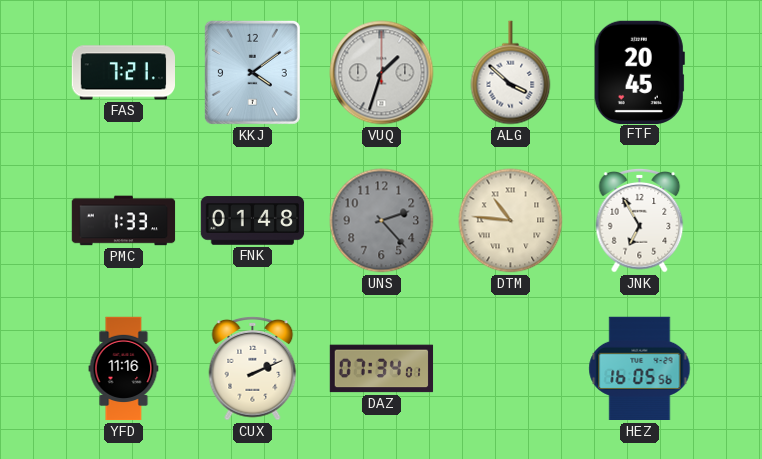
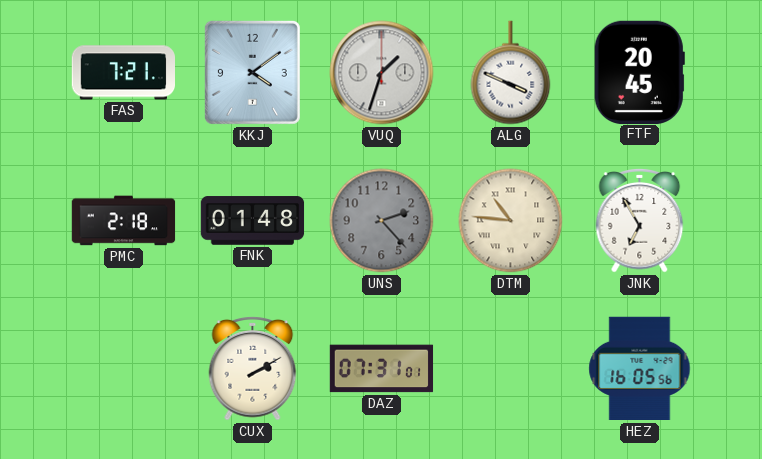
ALG: 3:52 -> 3:49 (511, 73)
PMC: 1:33 -> 2:18 (124, 221)
YFD: 11:16 -> none (124, 369)
CUX: 2:11 -> 2:10 (253, 369)
DAZ: 07:34 -> 07:31 (382, 369)
